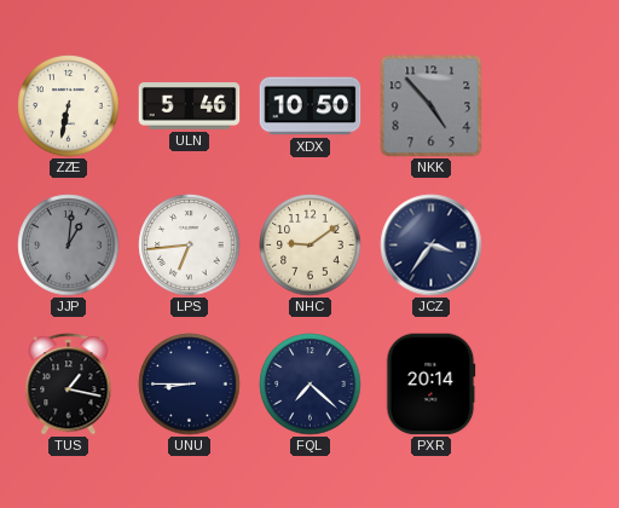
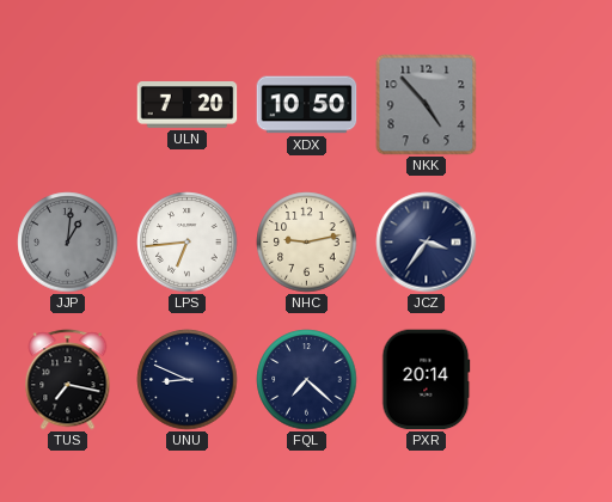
ZZE: 6:32 -> none (69, 106)
ULN: 5:46 -> 7:20 (188, 105)
NHC: 9:09 -> 9:13 (307, 243)
TUS: 1:17 -> 7:17 (68, 380)
UNU: 8:45 -> 8:49 (188, 380)
